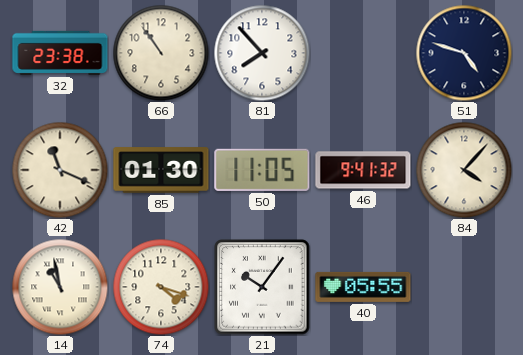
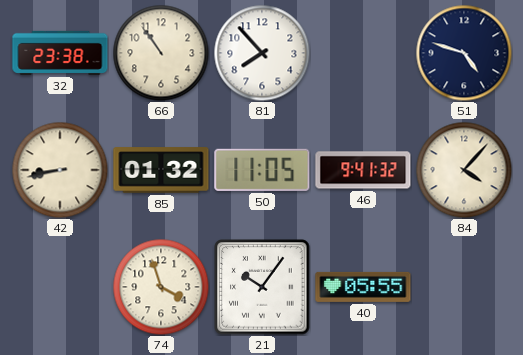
42: 11:19 -> 8:43 (60, 170)
85: 01:30 -> 01:32 (161, 170)
14: 10:58 -> none (60, 287)
74: 4:18 -> 3:57 (161, 287)
